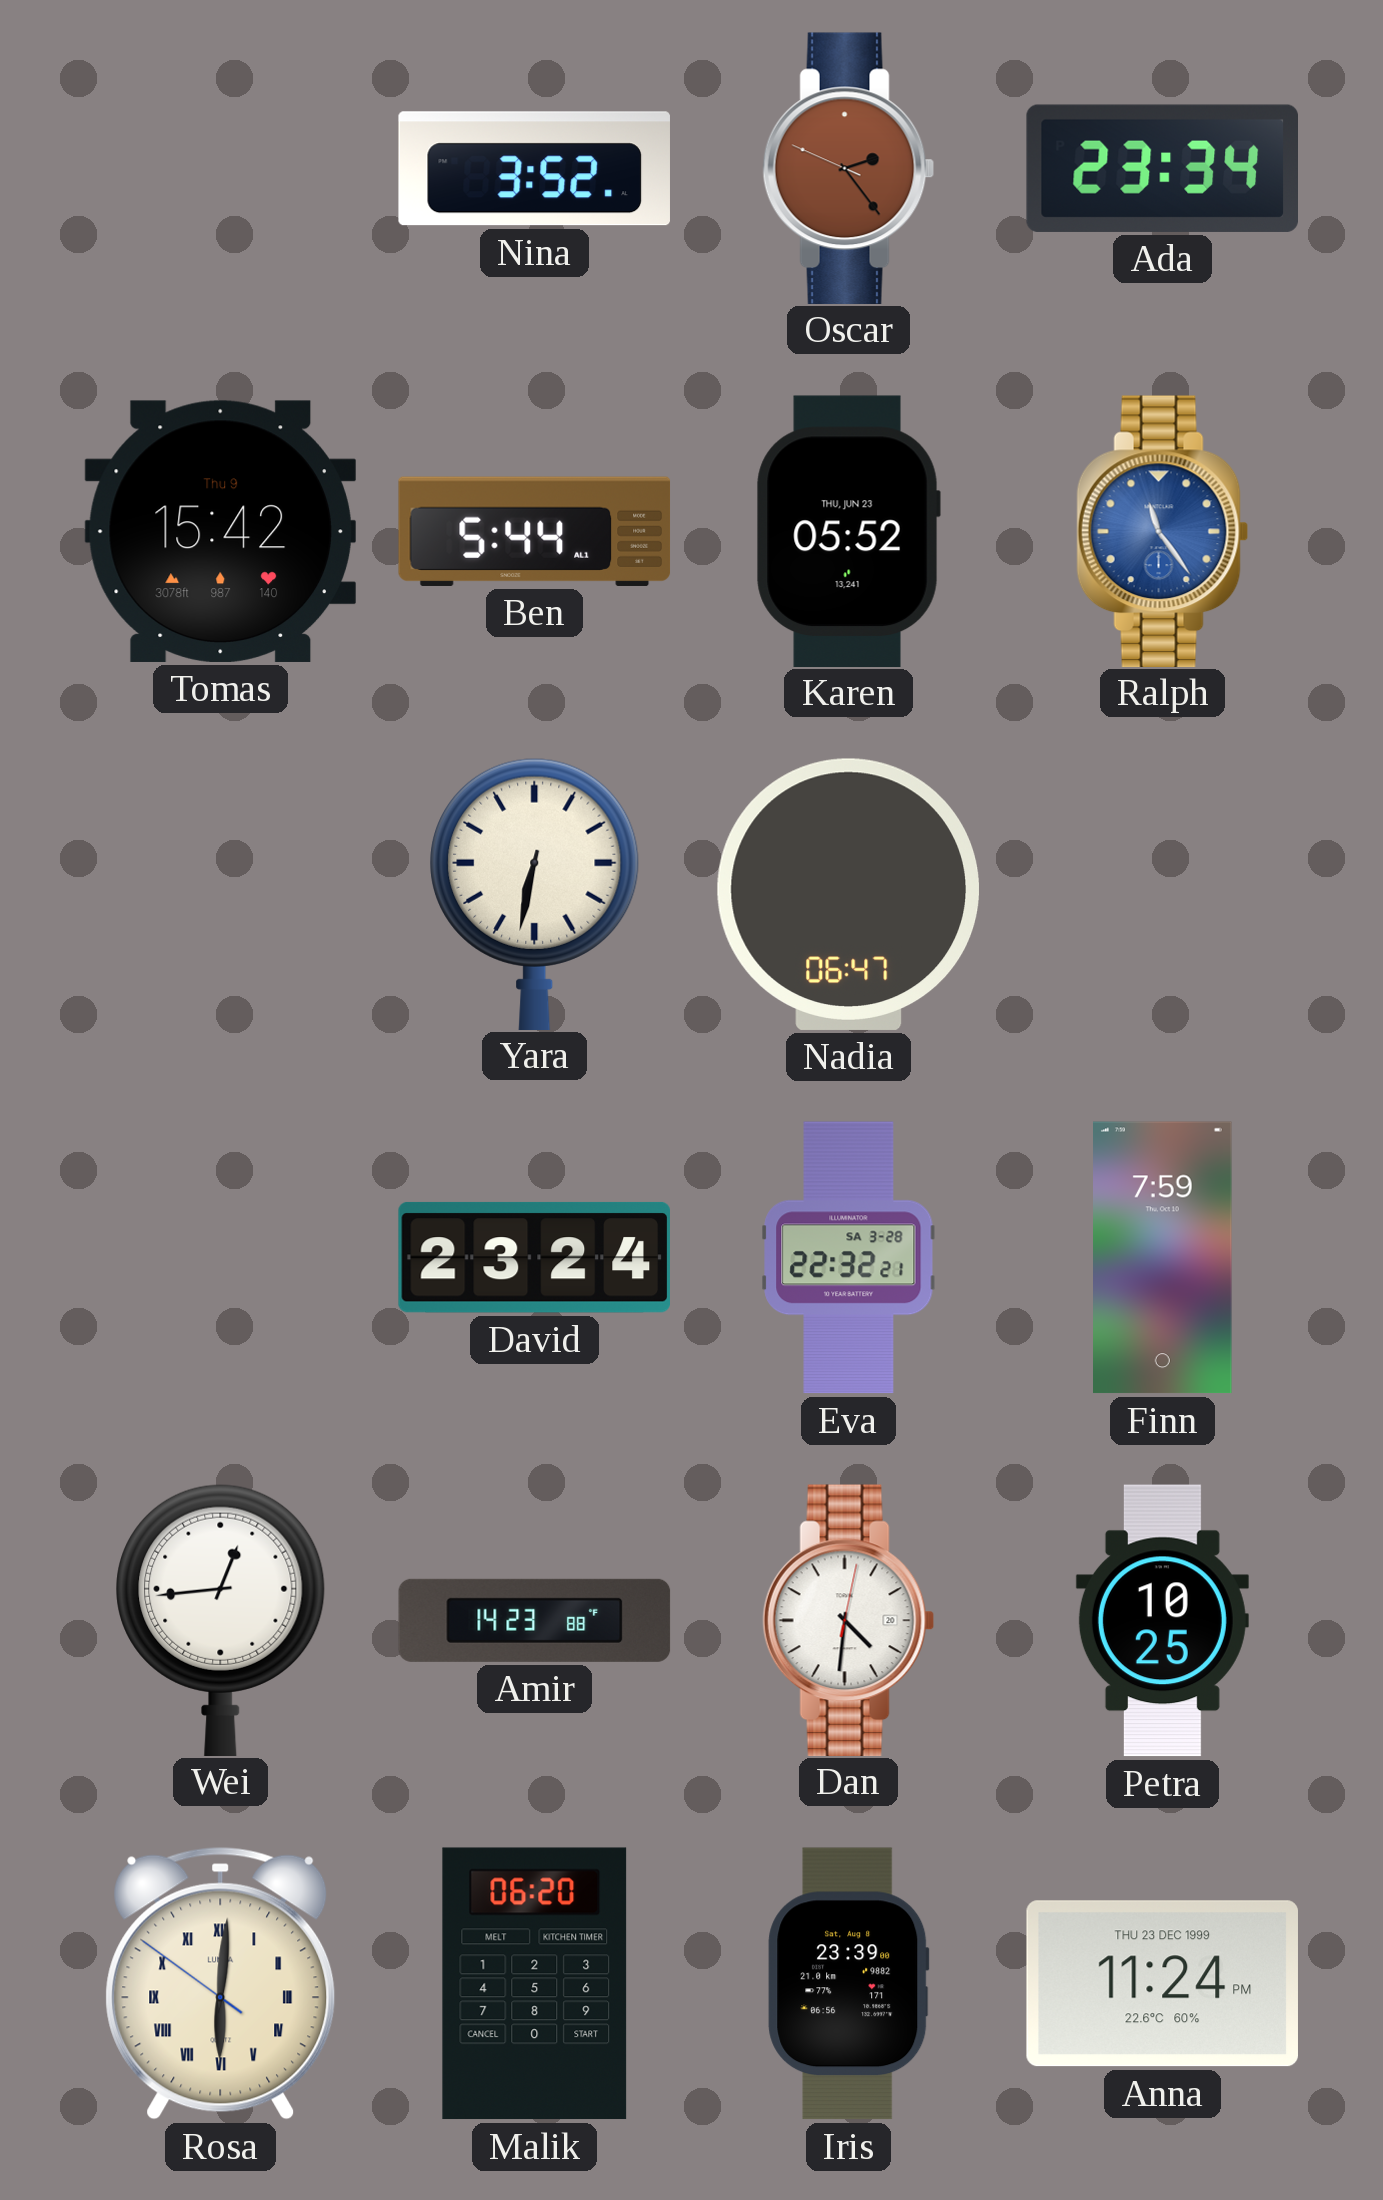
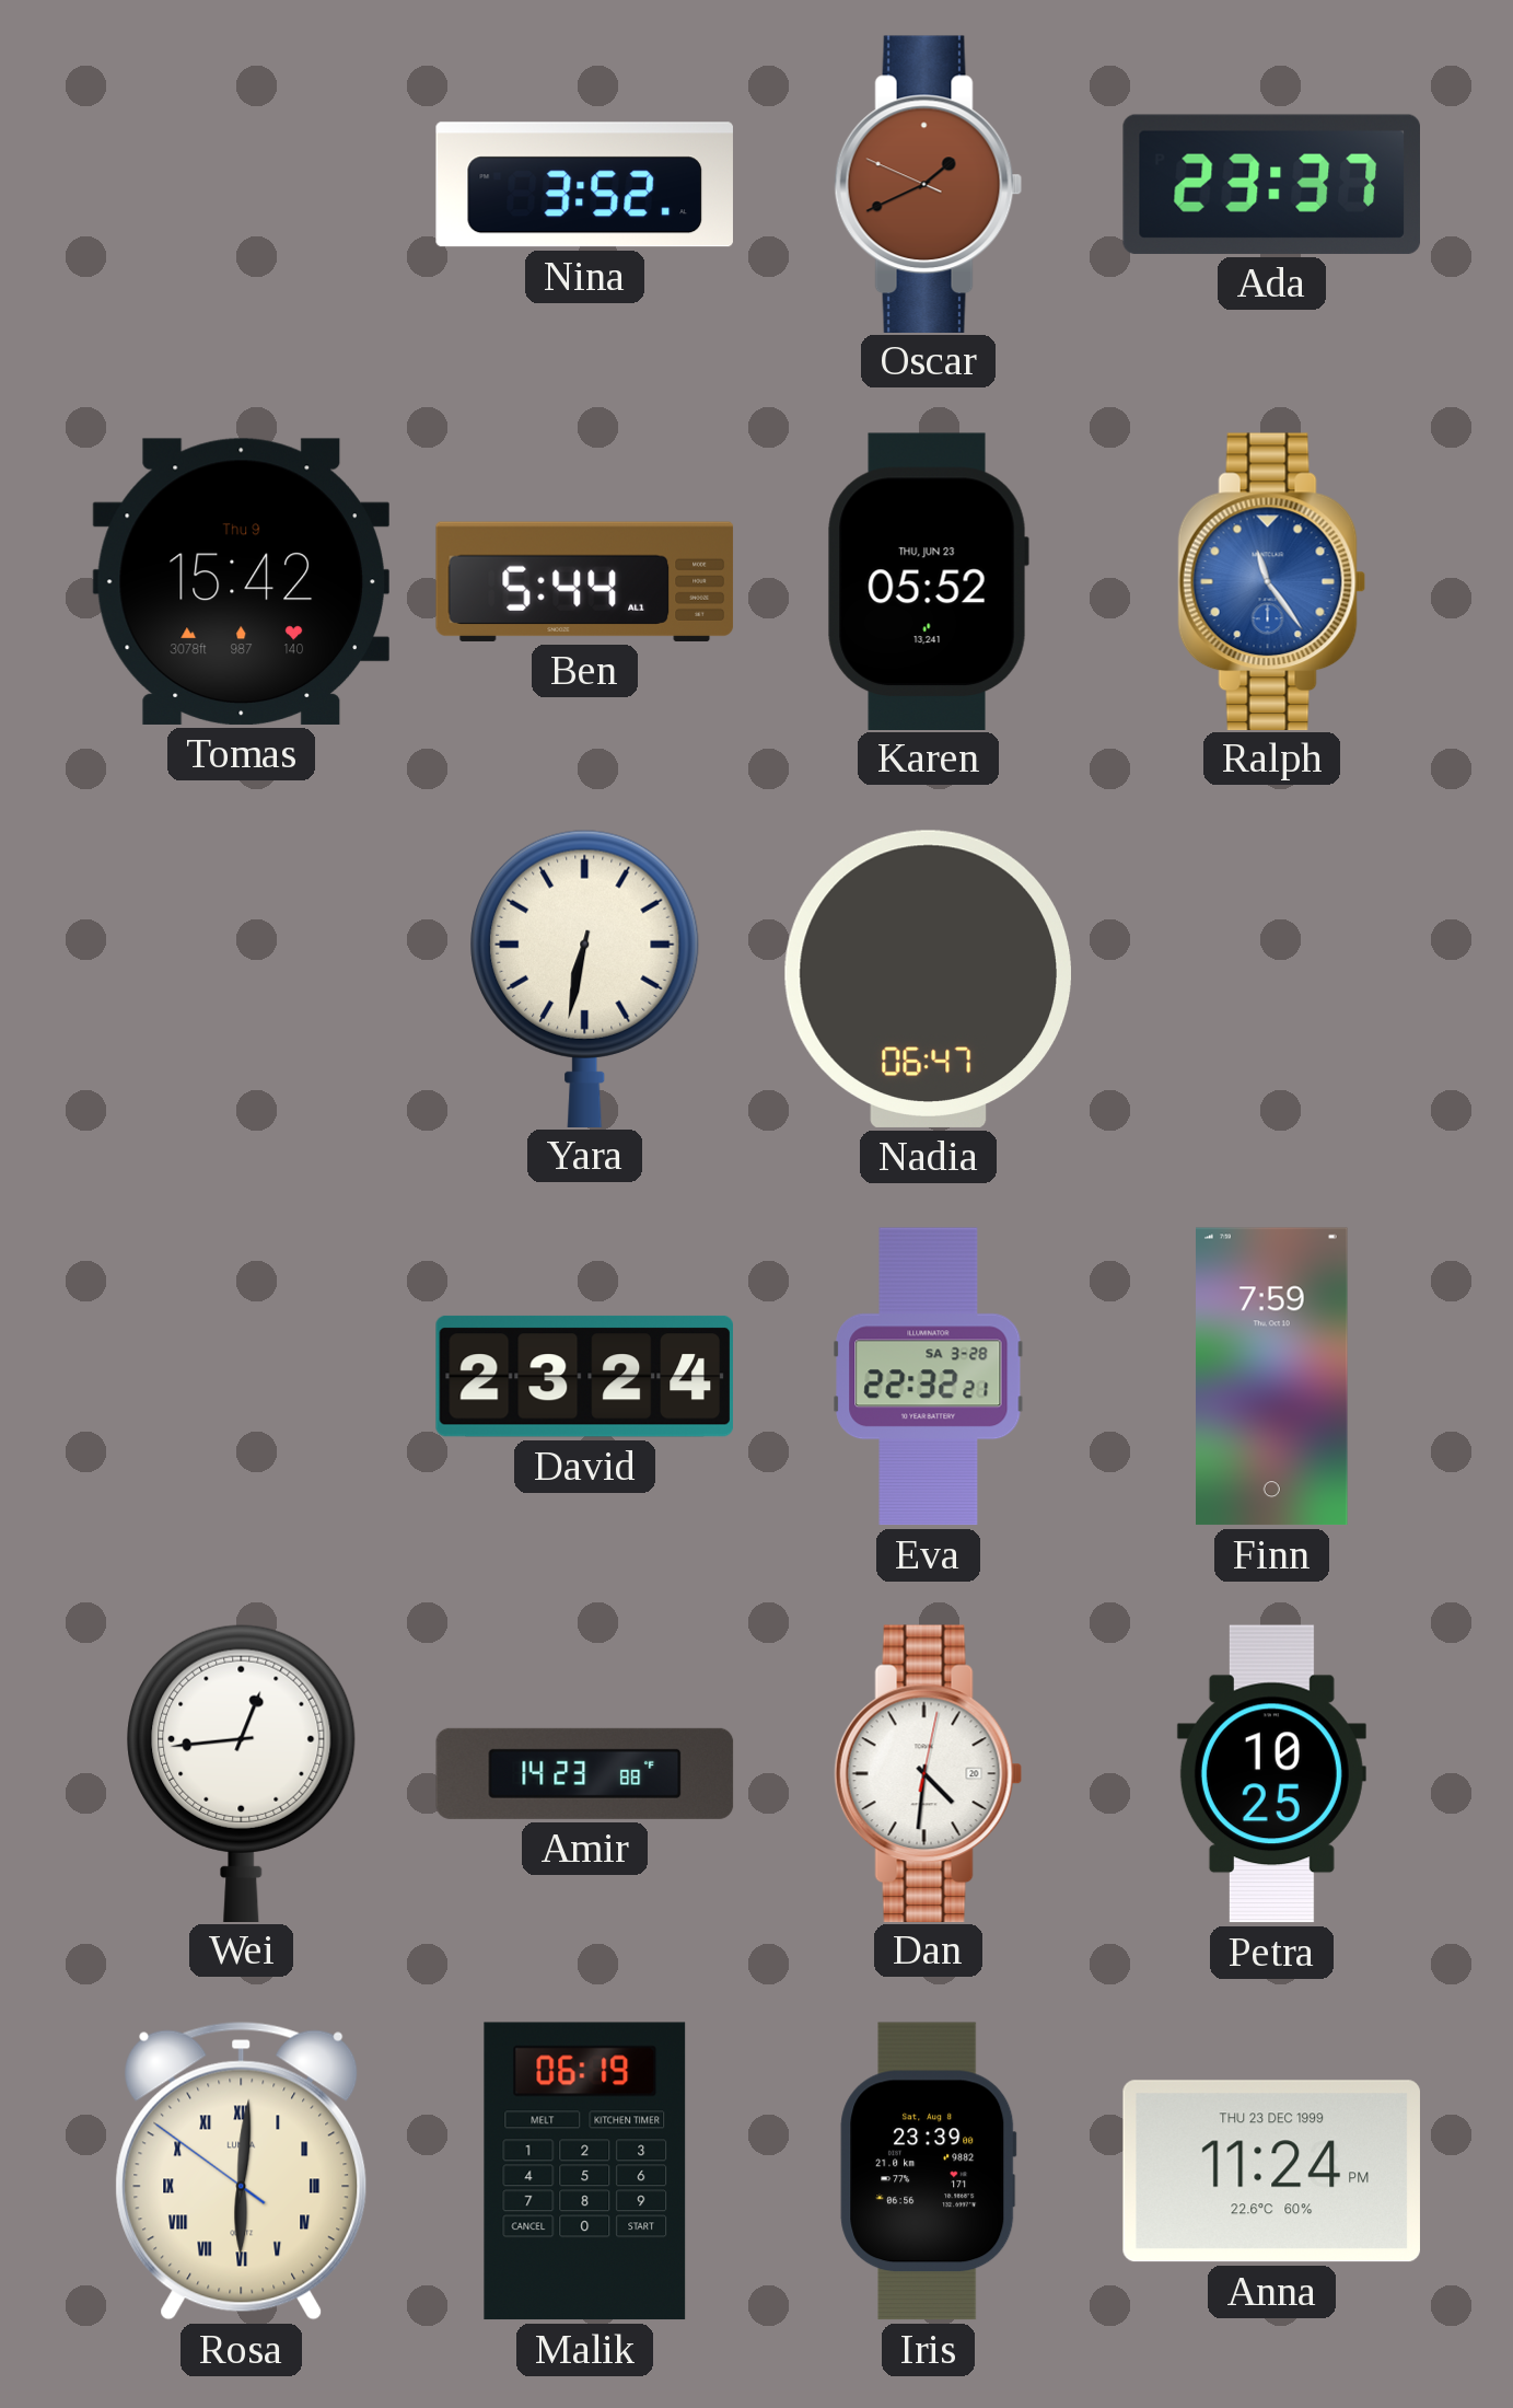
Oscar: 2:23 -> 1:40 (929, 184)
Ada: 23:34 -> 23:37 (1271, 184)
Malik: 06:20 -> 06:19 (585, 2172)
